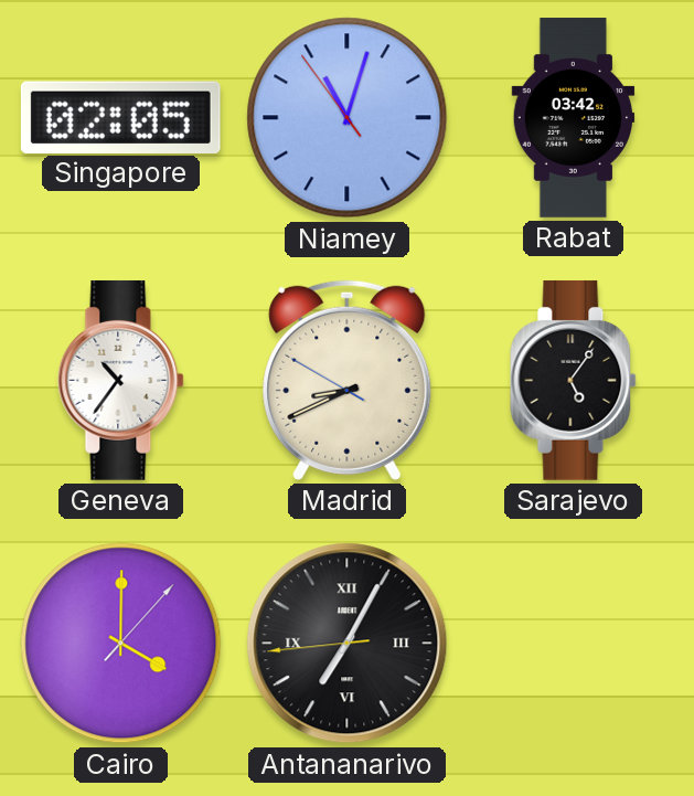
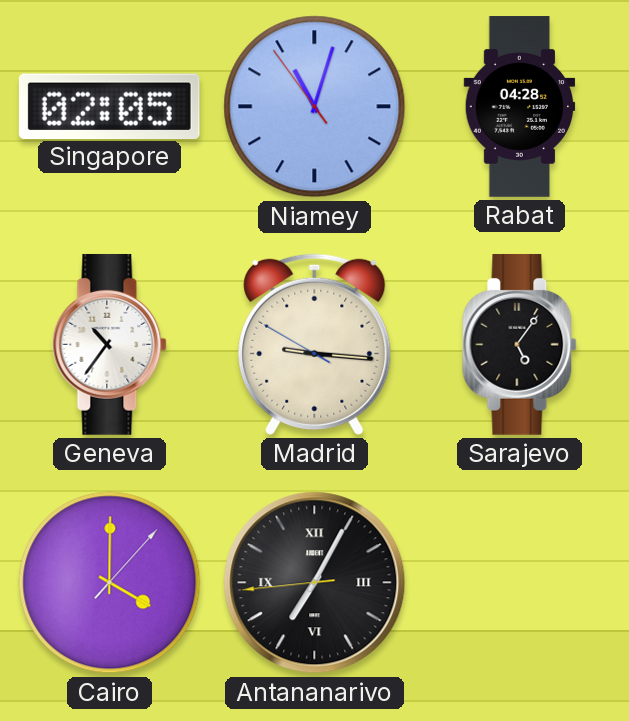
Rabat: 03:42 -> 04:28 (520, 107)
Madrid: 8:40 -> 9:15 (315, 344)
